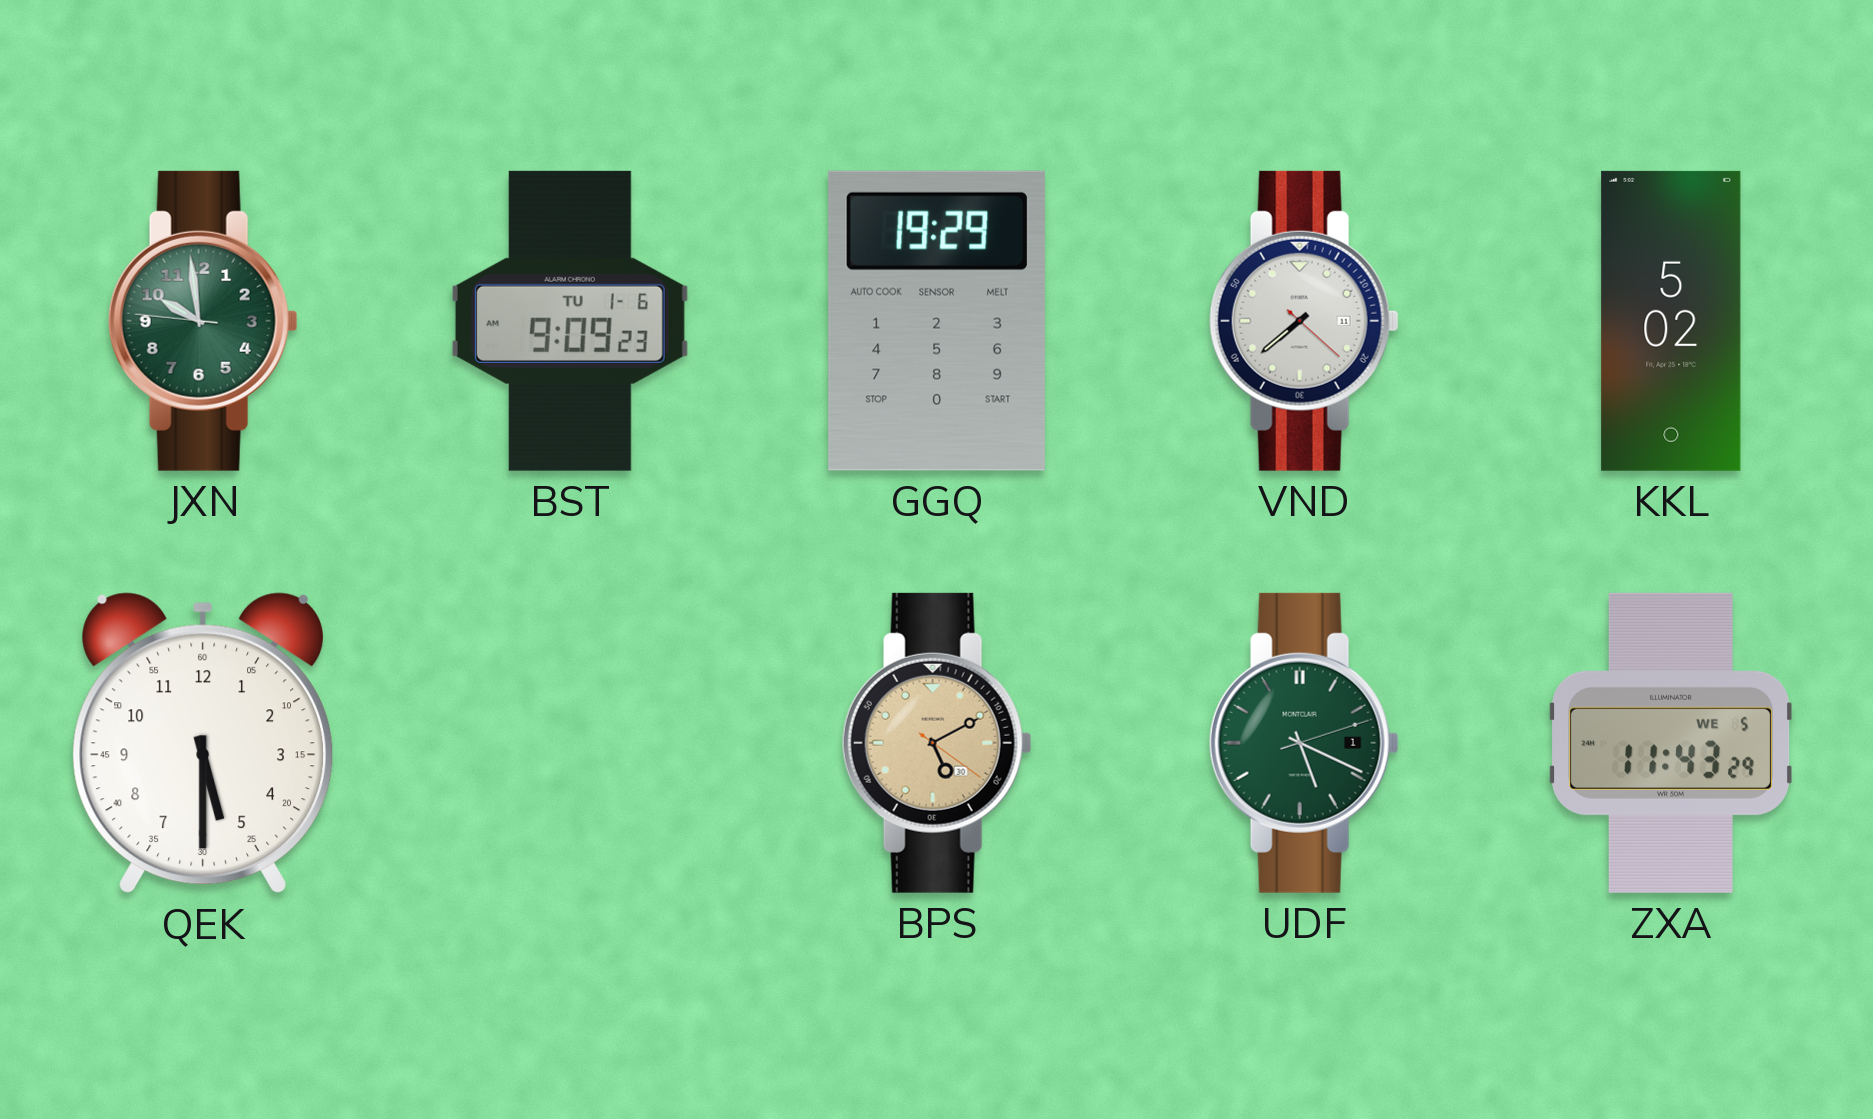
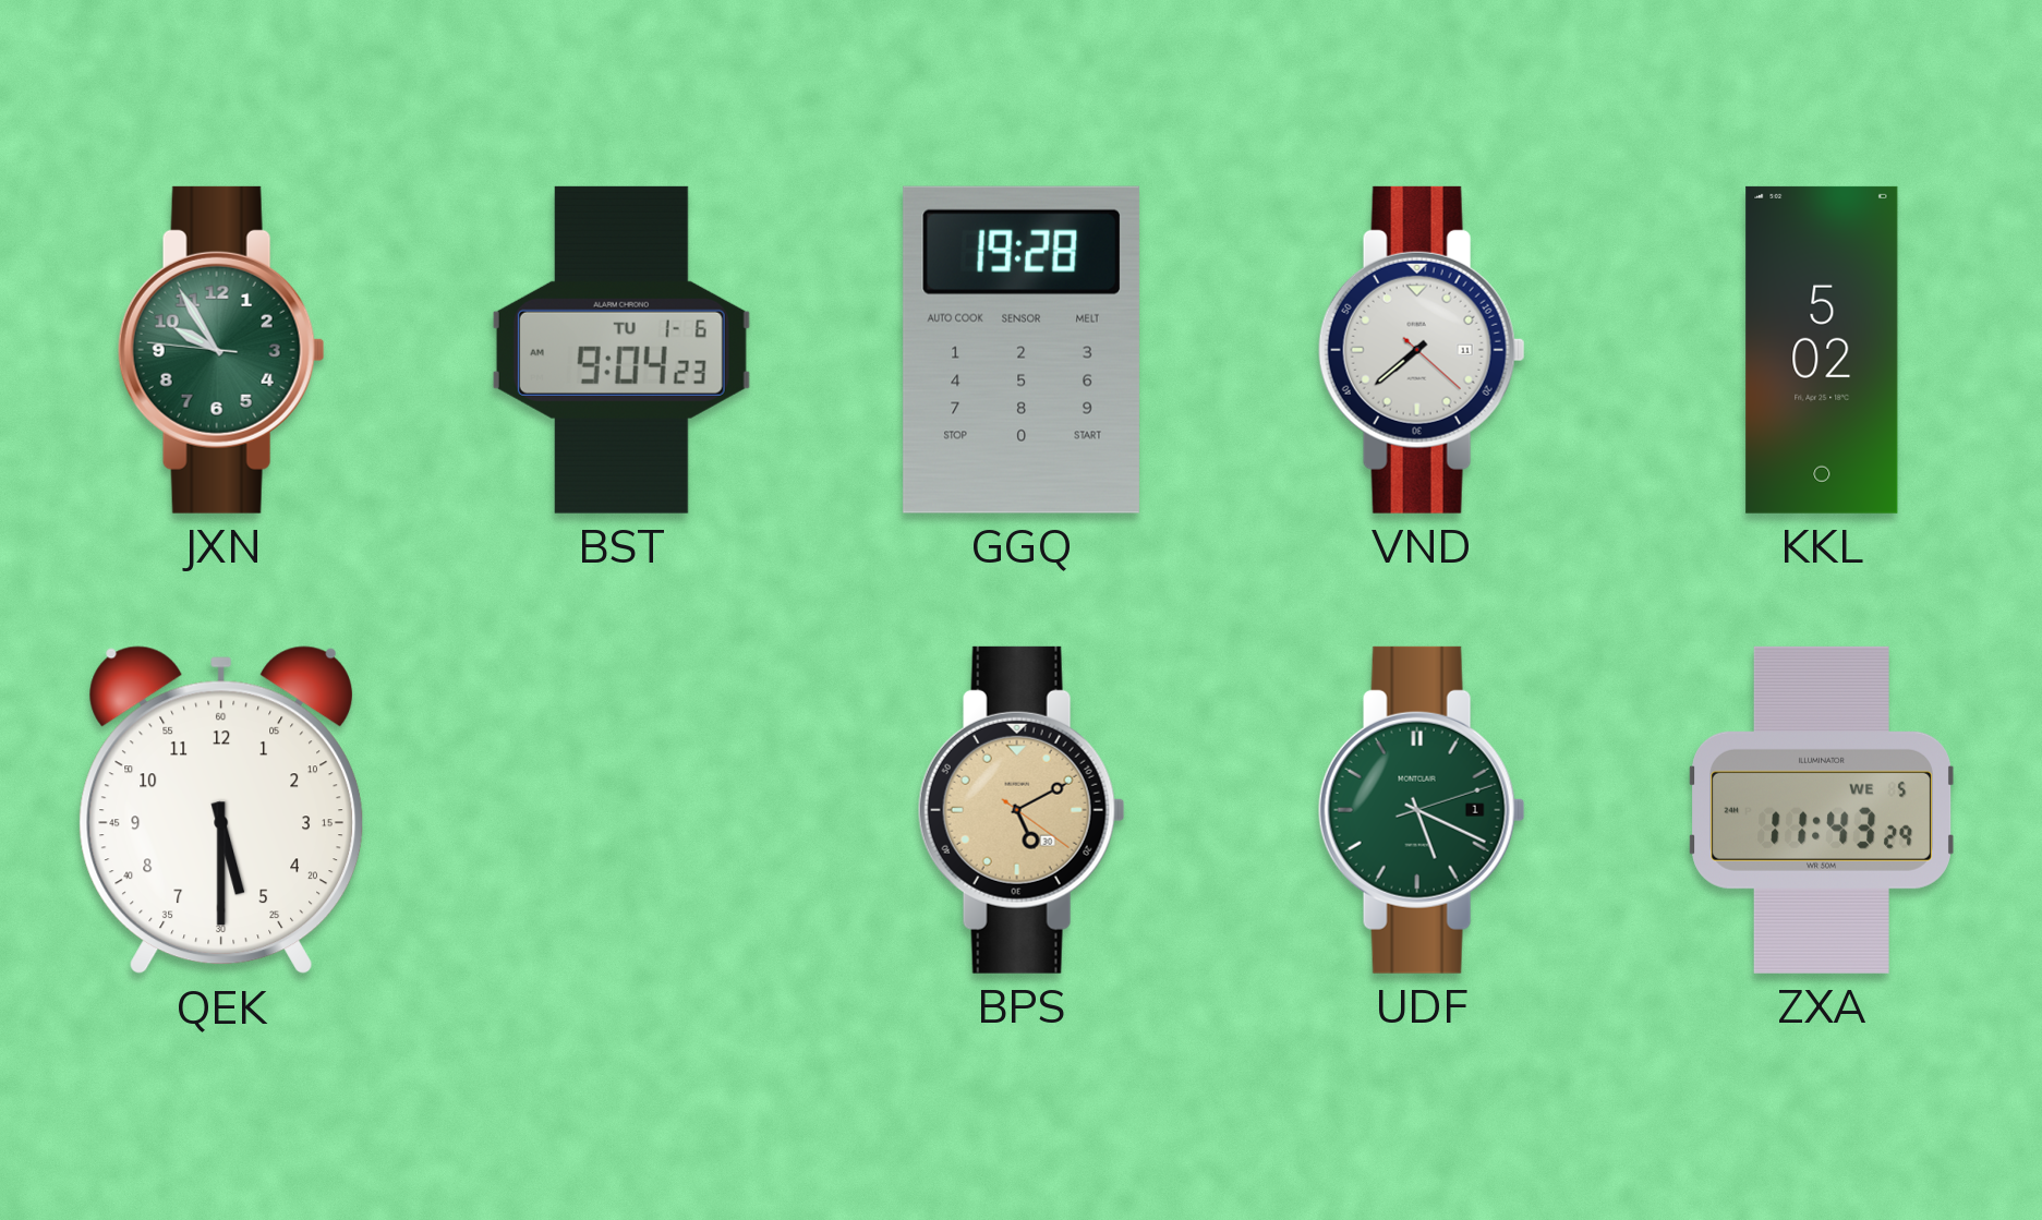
JXN: 9:58 -> 9:54 (221, 350)
BST: 9:09 -> 9:04 (621, 350)
GGQ: 19:29 -> 19:28 (1022, 350)
